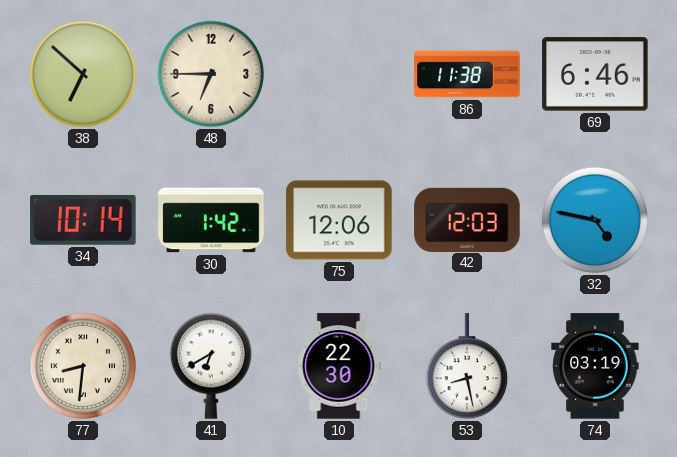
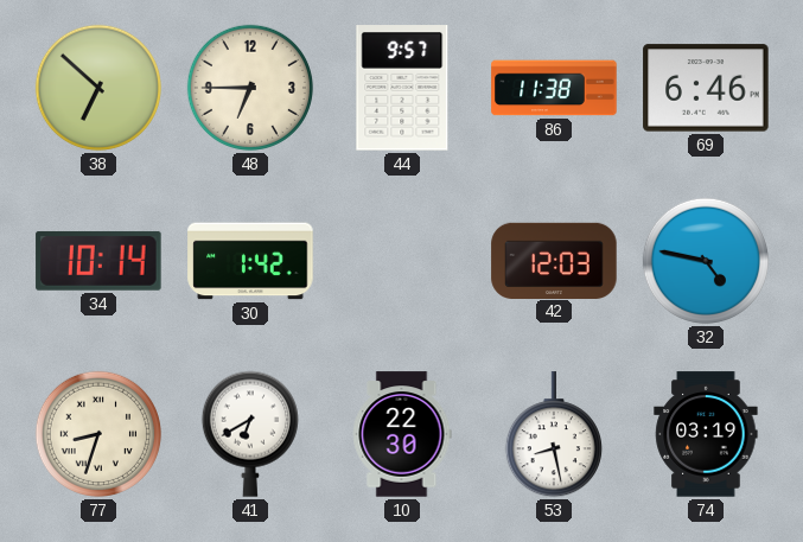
44: none -> 9:57 (402, 88)
75: 12:06 -> none (339, 220)
77: 8:31 -> 8:33 (98, 434)
